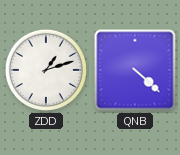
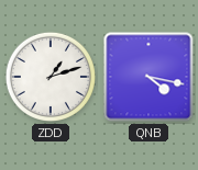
QNB: 4:22 -> 4:17 (148, 77)
